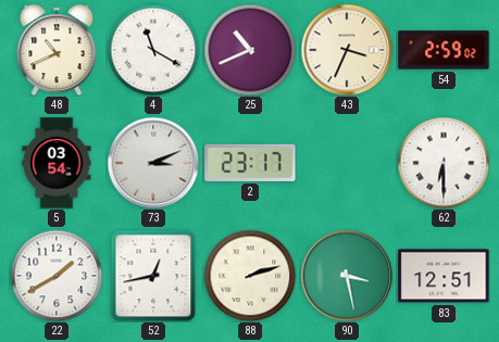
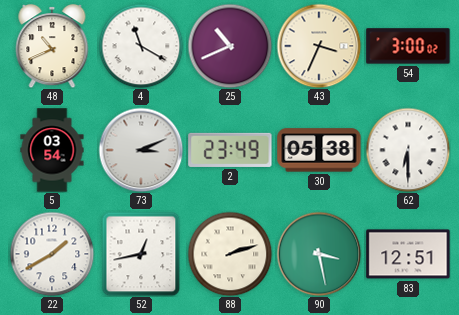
54: 2:59 -> 3:00 (408, 46)
2: 23:17 -> 23:49 (230, 150)
30: none -> 05:38 (319, 150)
